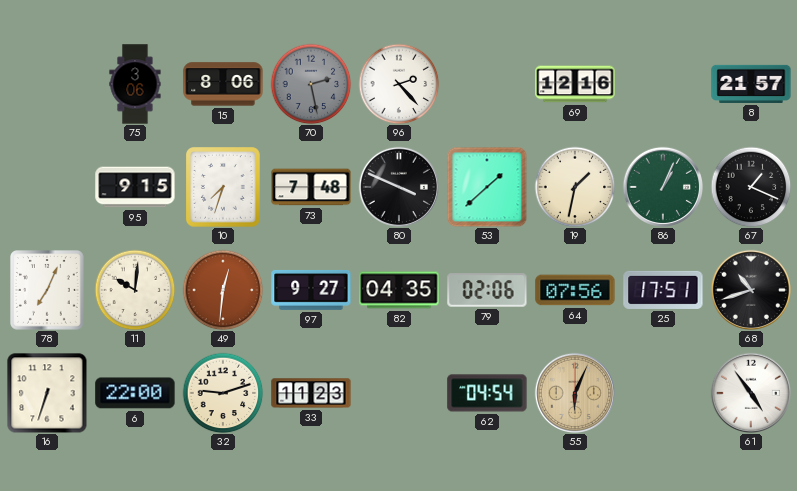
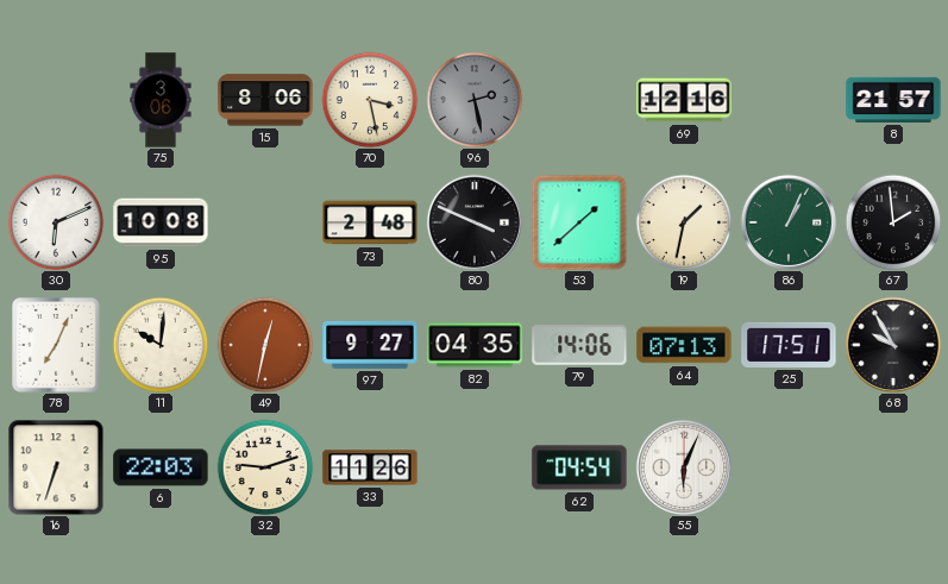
70: 2:28 -> 3:28 (370, 100)
70 dial: grey -> cream (370, 100)
96: 2:23 -> 2:28 (475, 100)
96 dial: white -> grey (475, 100)
30: none -> 6:11 (56, 222)
95: 9:15 -> 10:08 (161, 222)
10: 7:33 -> none (224, 188)
73: 7:48 -> 2:48 (370, 222)
67: 1:19 -> 1:59 (893, 222)
49: 12:31 -> 12:32 (265, 345)
79: 02:06 -> 14:06 (579, 345)
64: 07:56 -> 07:13 (684, 345)
68: 10:42 -> 9:55 (892, 344)
6: 22:00 -> 22:03 (161, 467)
33: 11:23 -> 11:26 (370, 467)
55 dial: champagne -> white (683, 466)
61: 4:54 -> none (750, 392)
